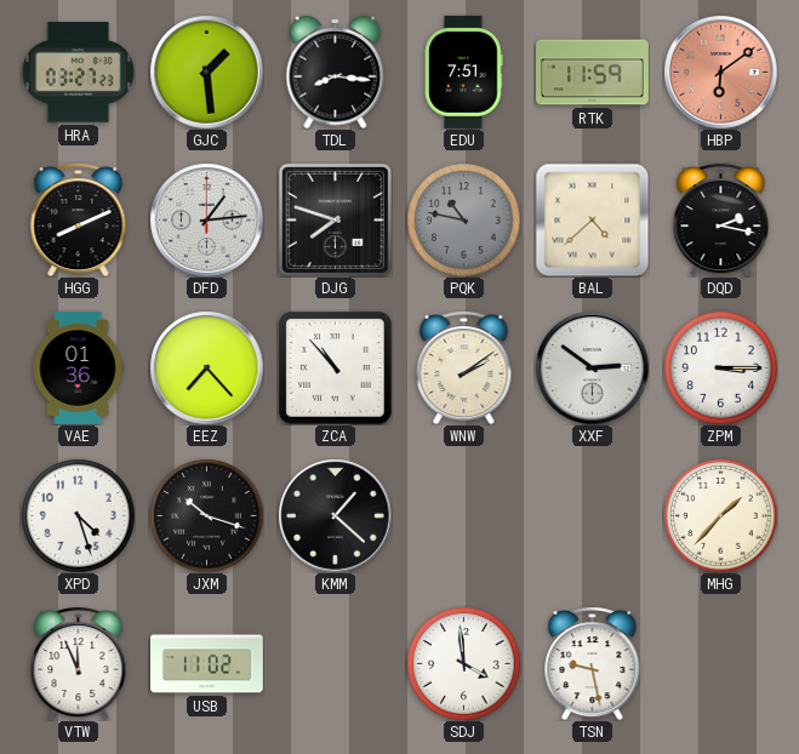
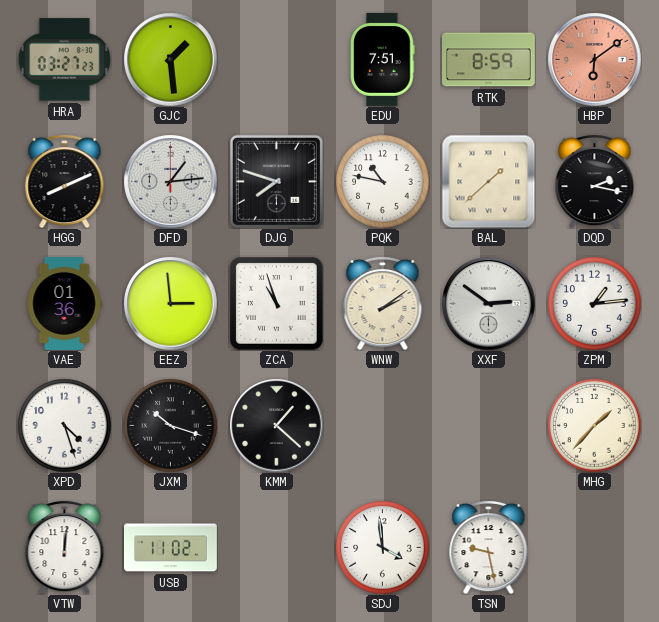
TDL: 8:16 -> none (336, 72)
RTK: 11:59 -> 8:59 (489, 60)
PQK dial: grey -> white (382, 181)
BAL: 4:38 -> 1:38 (488, 181)
EEZ: 7:23 -> 2:59 (170, 303)
ZCA: 10:53 -> 10:57 (276, 303)
ZPM: 3:15 -> 1:14 (594, 303)
VTW: 11:56 -> 12:01 (65, 547)
